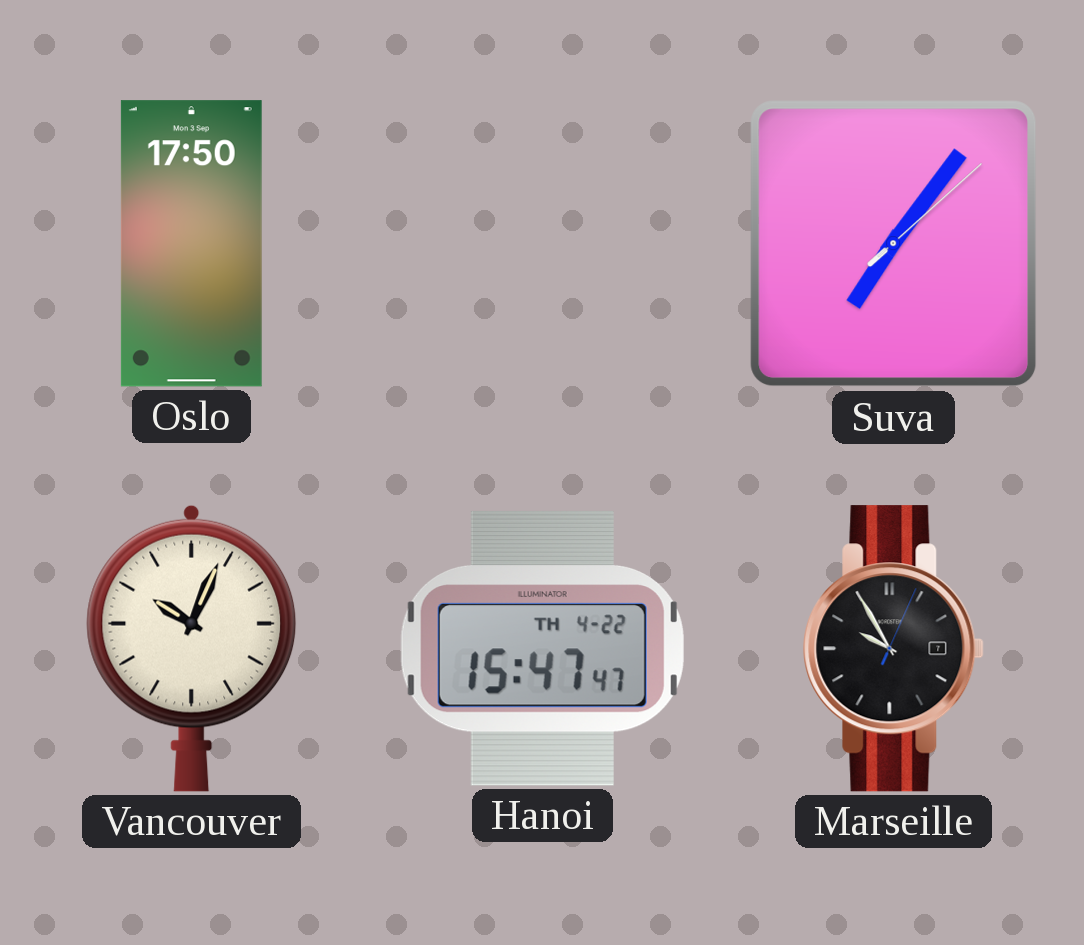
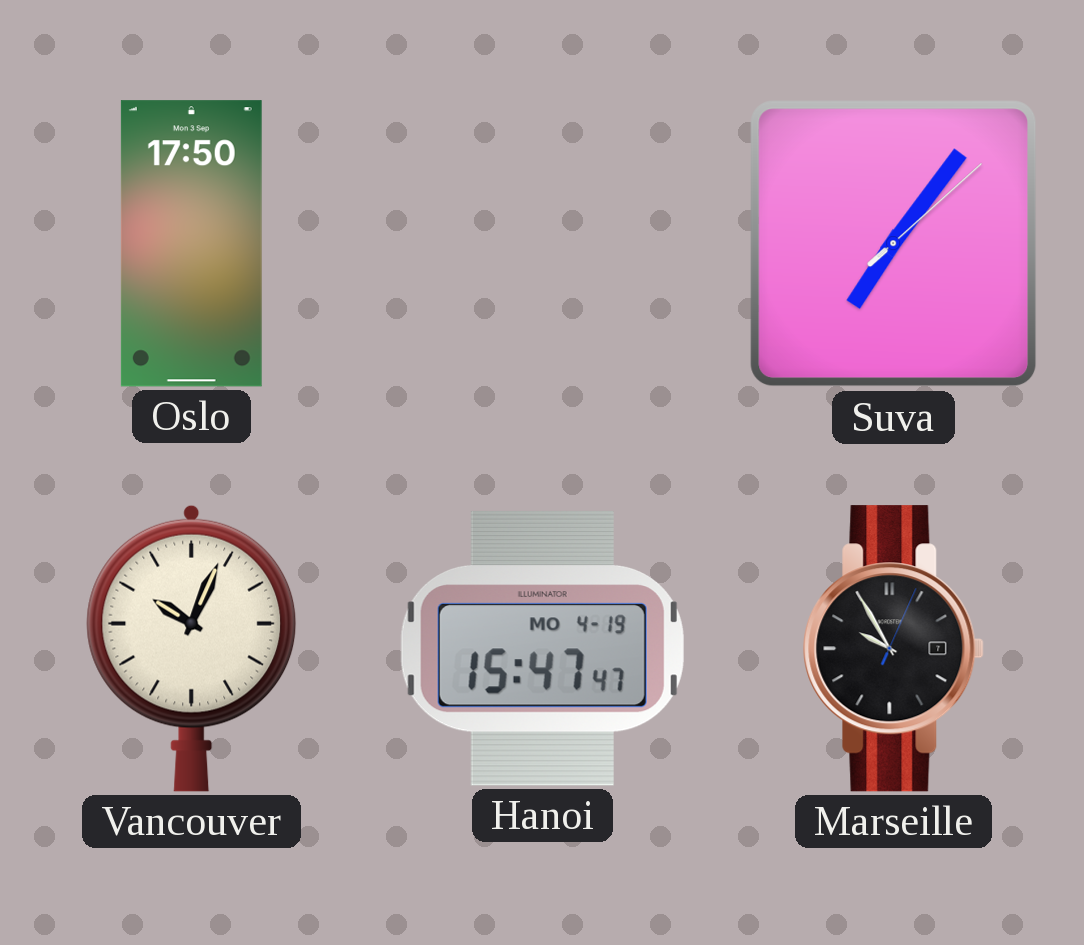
Hanoi date: TH 4-22 -> MO 4-19 (542, 648)
